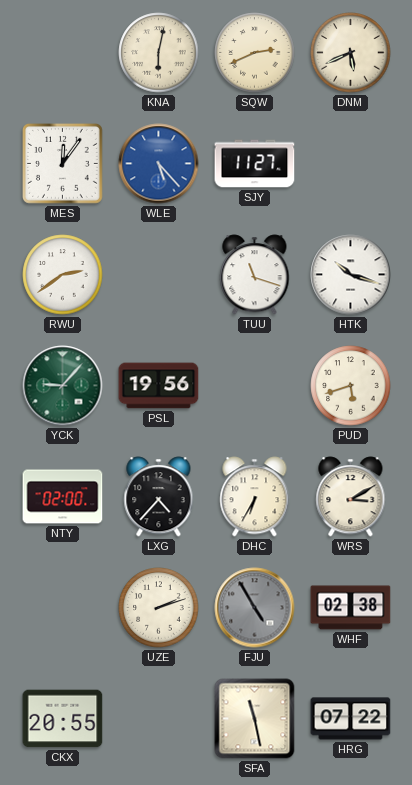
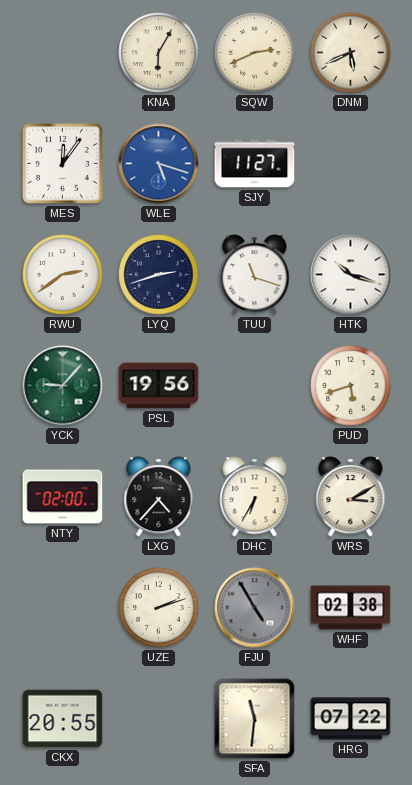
KNA: 6:02 -> 6:05 (159, 53)
WLE: 5:23 -> 5:18 (159, 164)
LYQ: none -> 2:42 (159, 275)
SFA: 11:28 -> 11:31 (255, 719)
